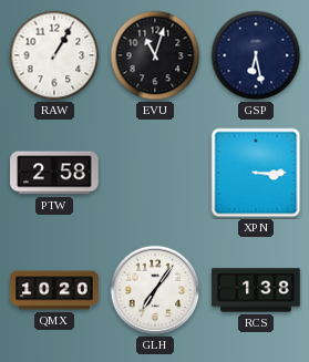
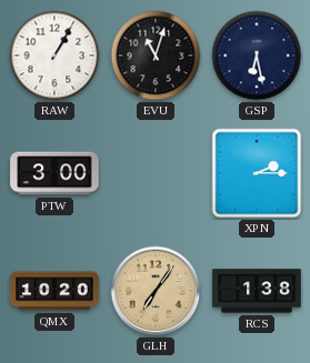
PTW: 2:58 -> 3:00 (54, 173)
XPN: 3:15 -> 2:15 (257, 173)
GLH dial: white -> champagne (156, 291)
